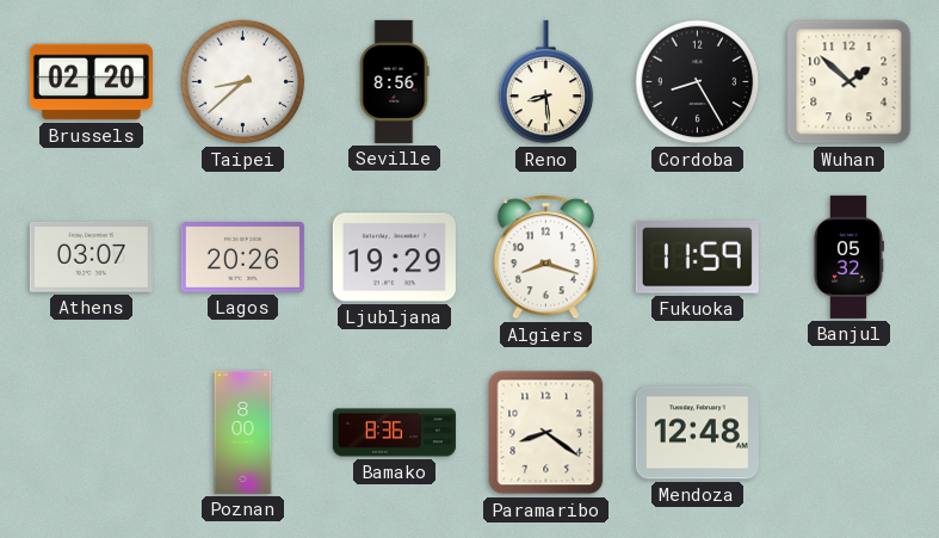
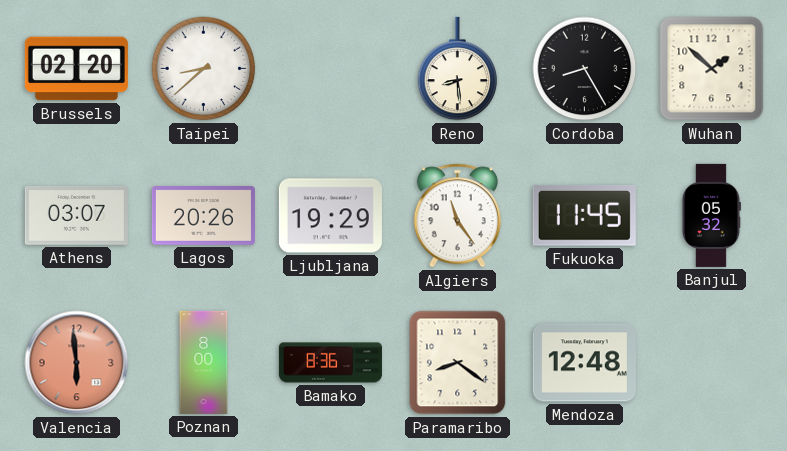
Seville: 8:56 -> none (394, 81)
Algiers: 8:18 -> 11:24 (457, 216)
Fukuoka: 11:59 -> 11:45 (584, 215)
Valencia: none -> 5:59 (77, 363)
